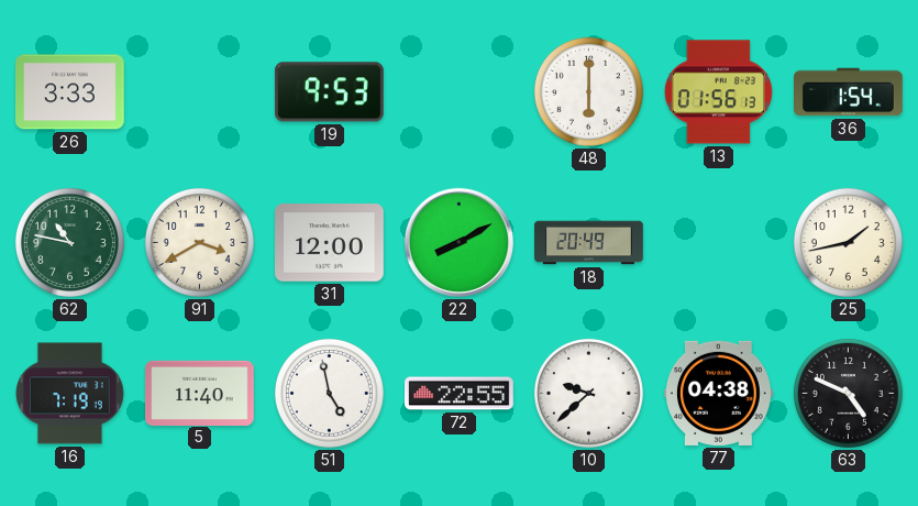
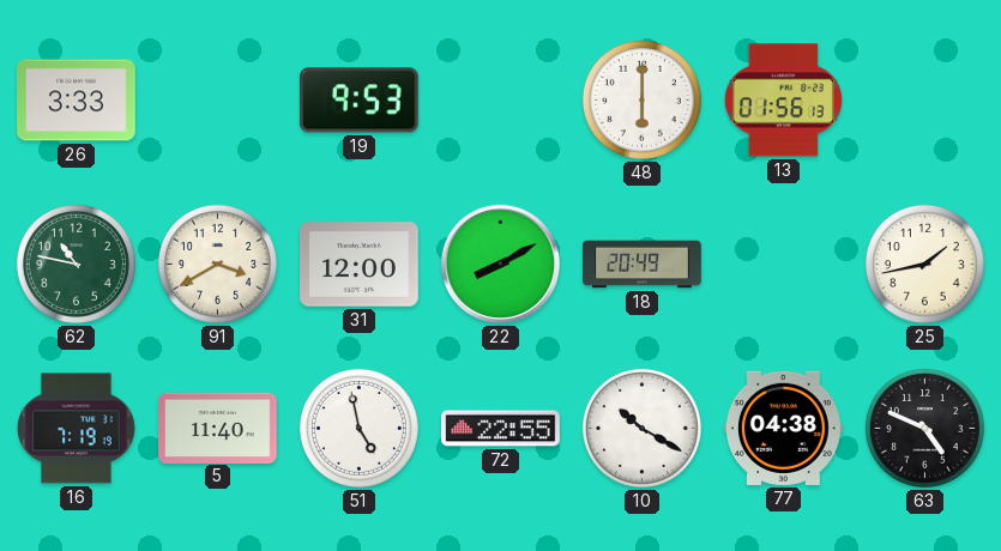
36: 1:54 -> none (849, 92)
10: 9:38 -> 10:20 (641, 428)
